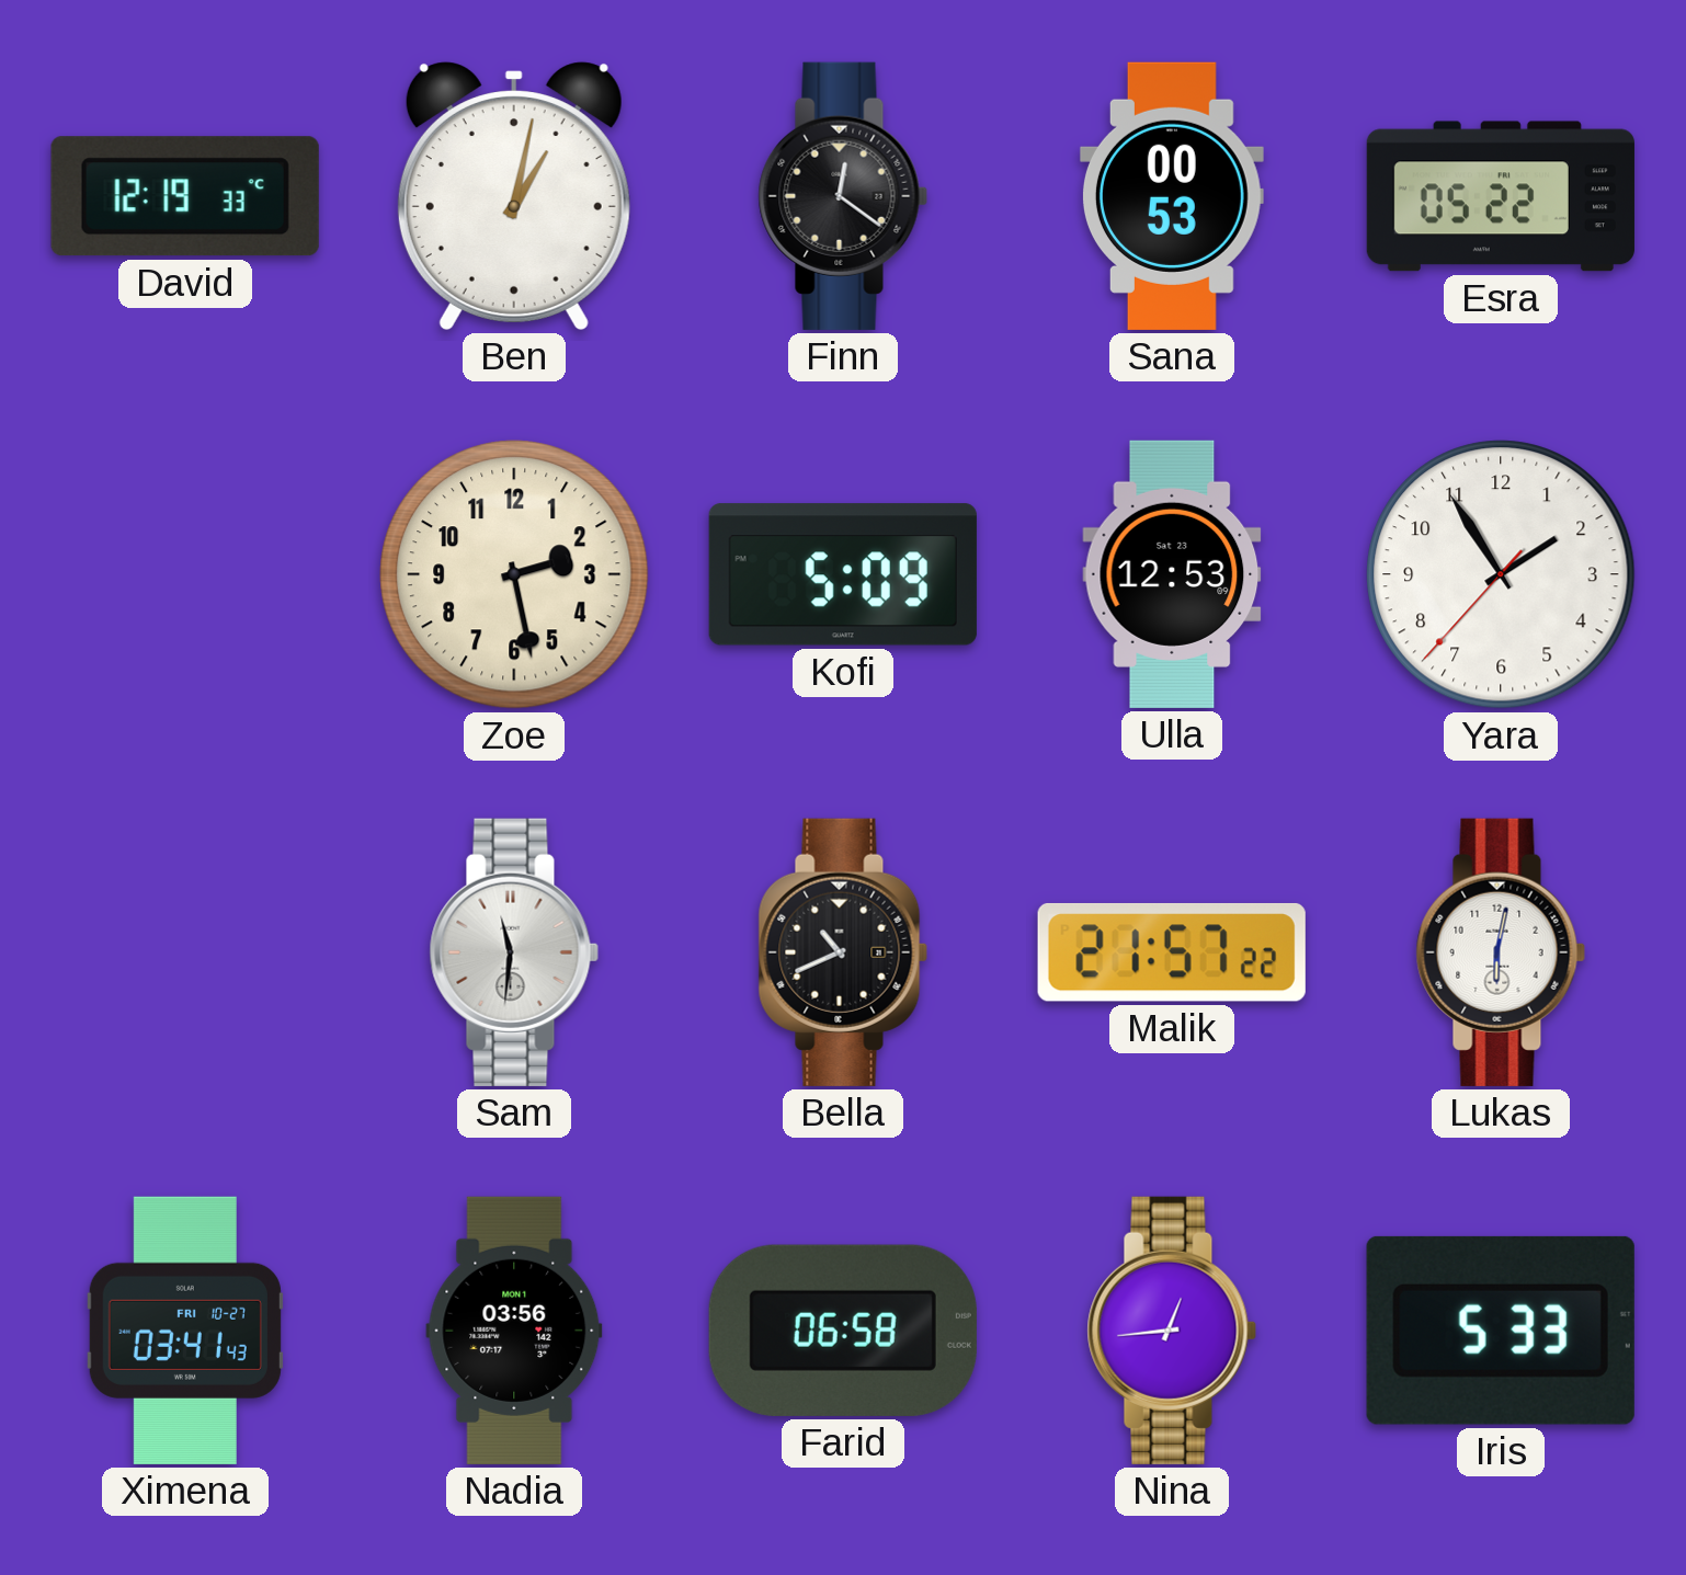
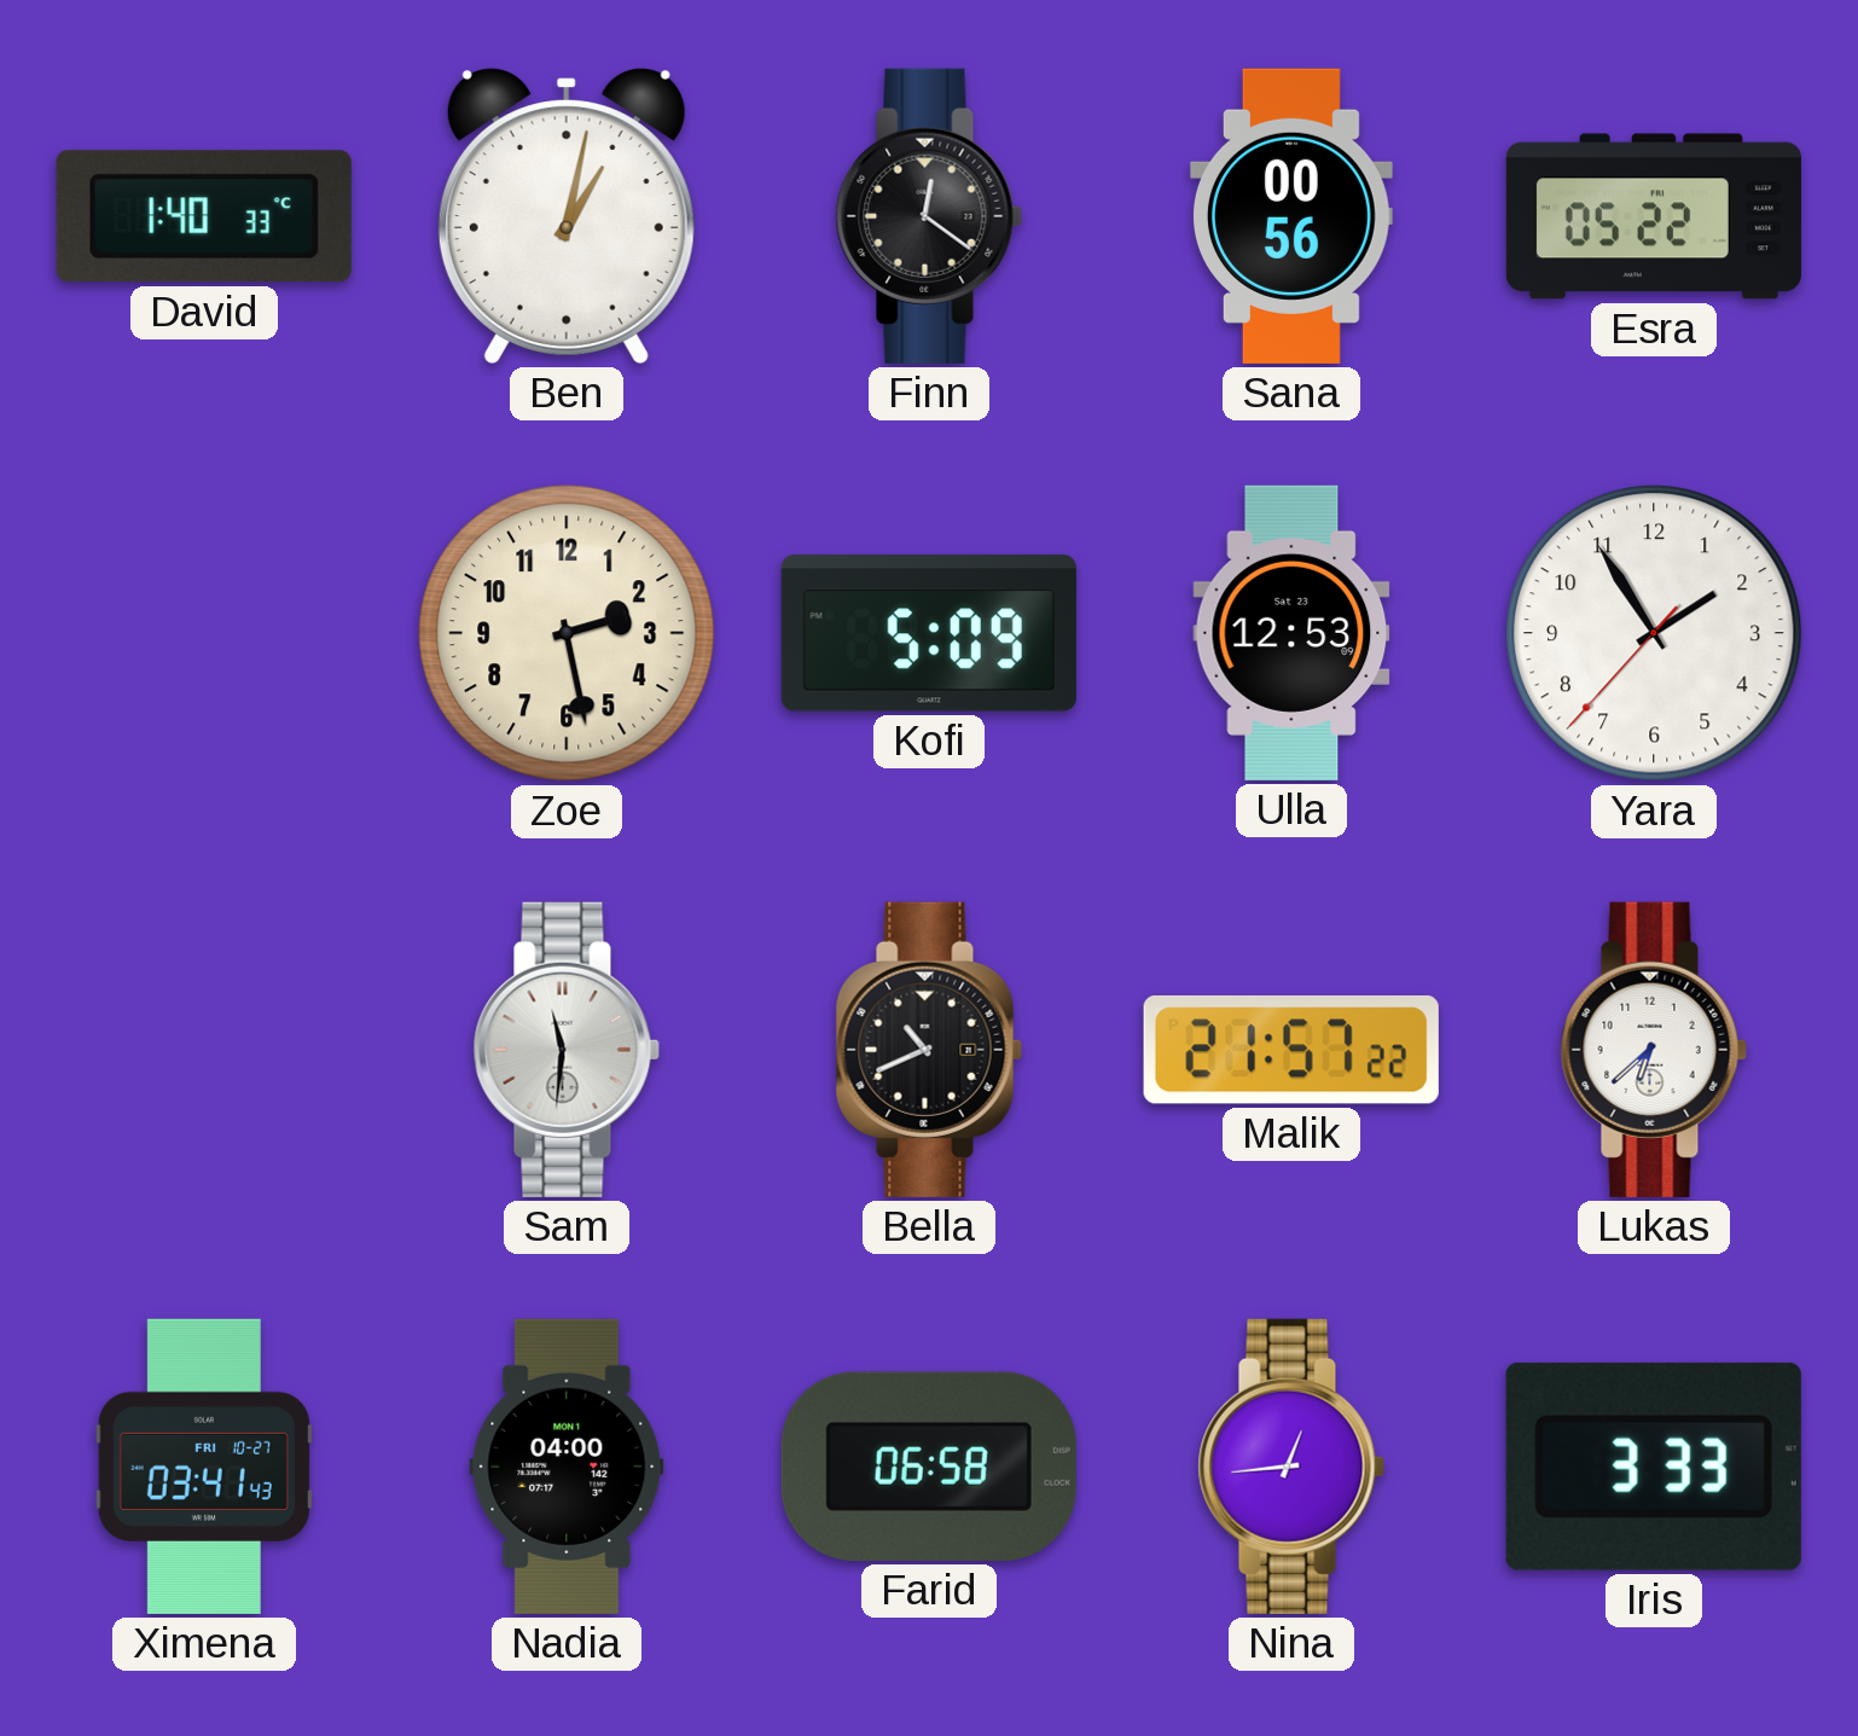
David: 12:19 -> 1:40 (204, 216)
Sana: 00:53 -> 00:56 (1291, 216)
Lukas: 6:02 -> 6:38 (1654, 1050)
Nadia: 03:56 -> 04:00 (567, 1467)
Iris: 5:33 -> 3:33 (1654, 1467)
